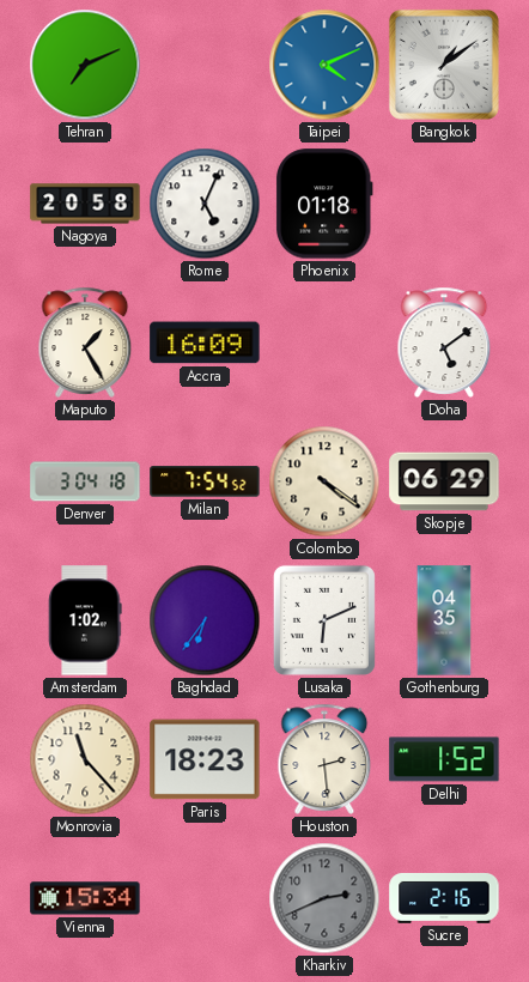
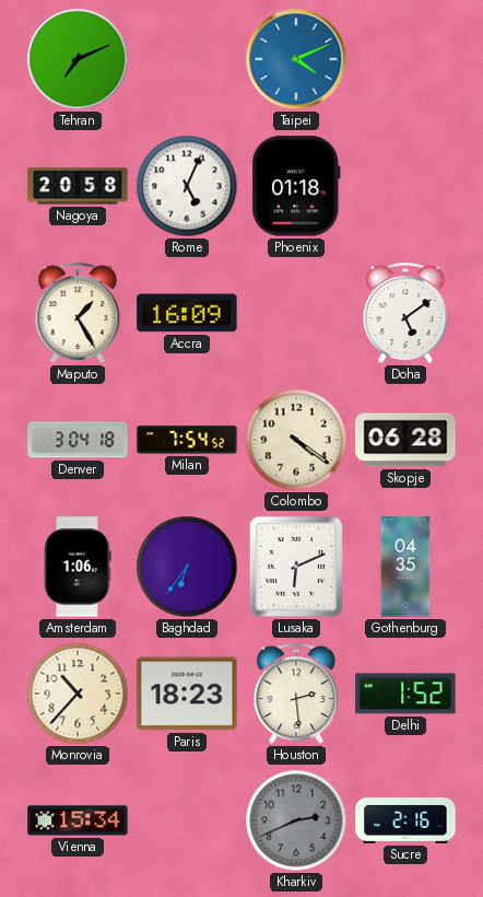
Bangkok: 1:09 -> none (444, 65)
Skopje: 06:29 -> 06:28 (405, 440)
Amsterdam: 1:02 -> 1:06 (78, 567)
Monrovia: 11:23 -> 10:37 (78, 694)
